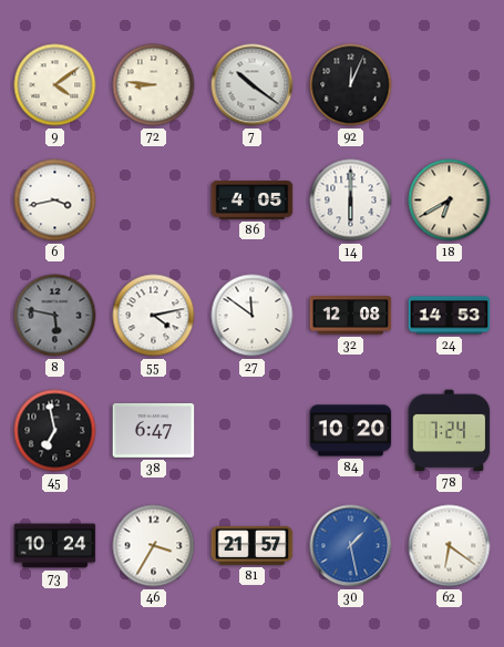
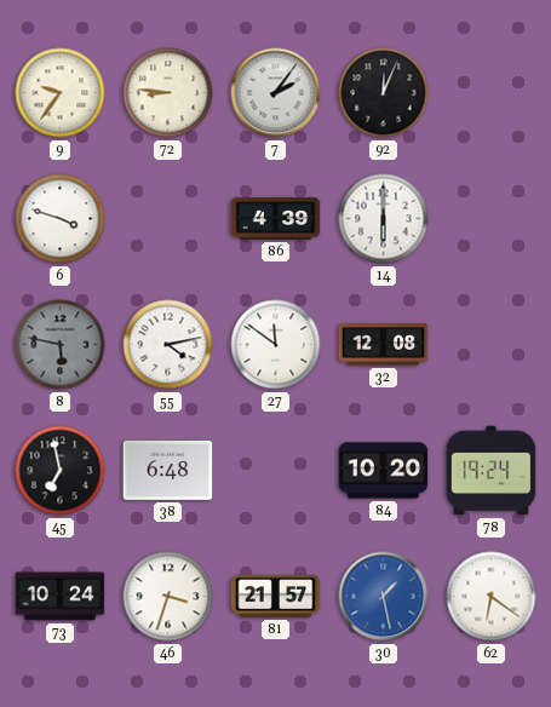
9: 4:09 -> 9:36 (61, 93)
7: 10:21 -> 2:06 (276, 93)
6: 3:43 -> 3:48 (61, 219)
86: 4:05 -> 4:39 (276, 219)
18: 6:40 -> none (450, 201)
24: 14:53 -> none (450, 316)
38: 6:47 -> 6:48 (168, 470)
78: 7:24 -> 19:24 (492, 471)
46: 3:35 -> 3:33 (168, 597)
